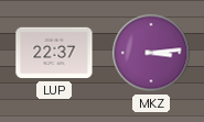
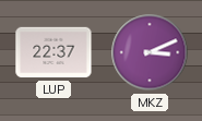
MKZ: 3:14 -> 3:11 (150, 52)
